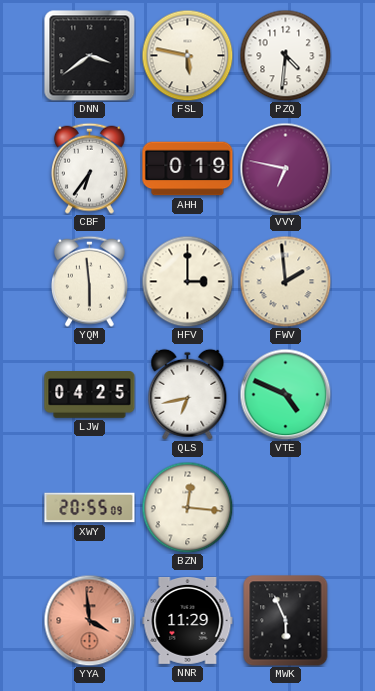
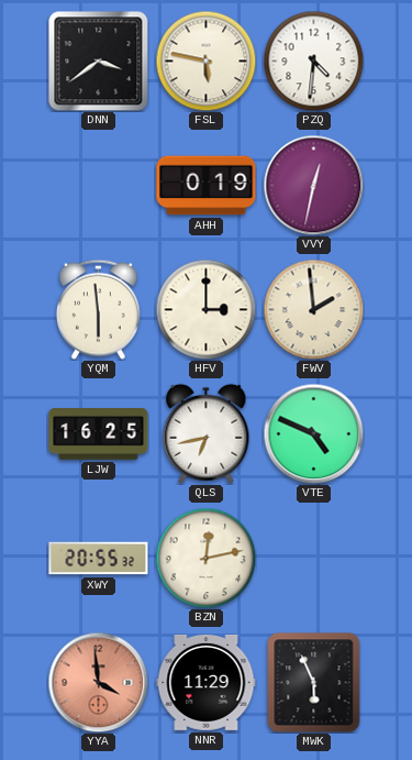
CBF: 6:36 -> none (89, 168)
VVY: 6:47 -> 12:32 (313, 185)
LJW: 04:25 -> 16:25 (99, 434)
XWY: 20:55:09 -> 20:55:32 (99, 559)
BZN: 12:16 -> 12:13 (205, 558)
